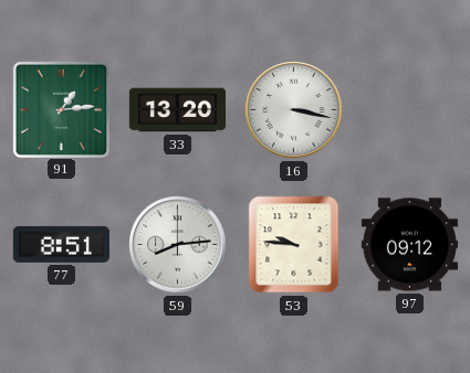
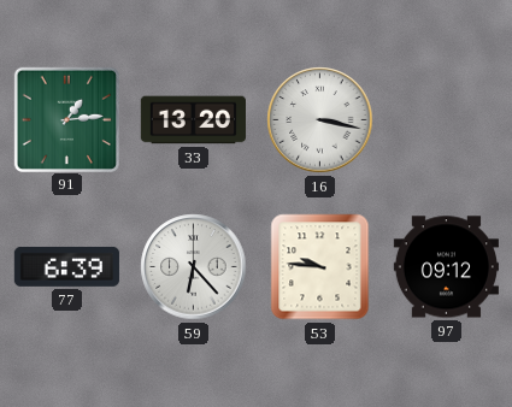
77: 8:51 -> 6:39 (66, 266)
59: 8:14 -> 6:23 (194, 267)
